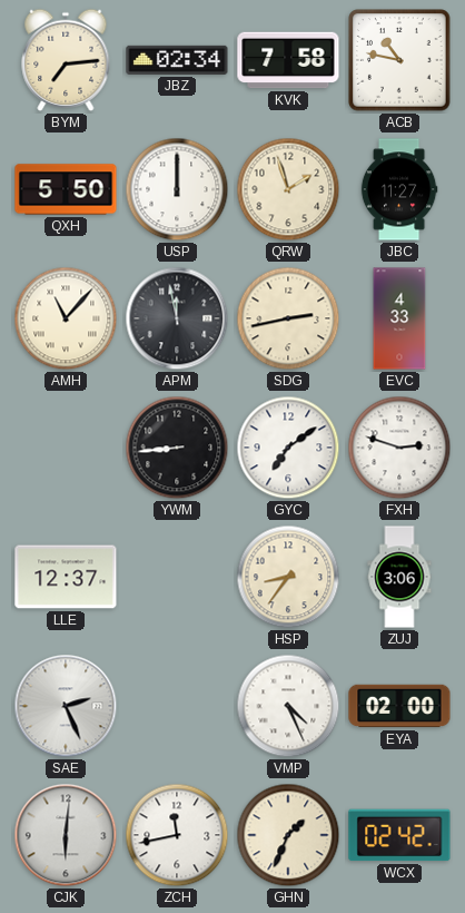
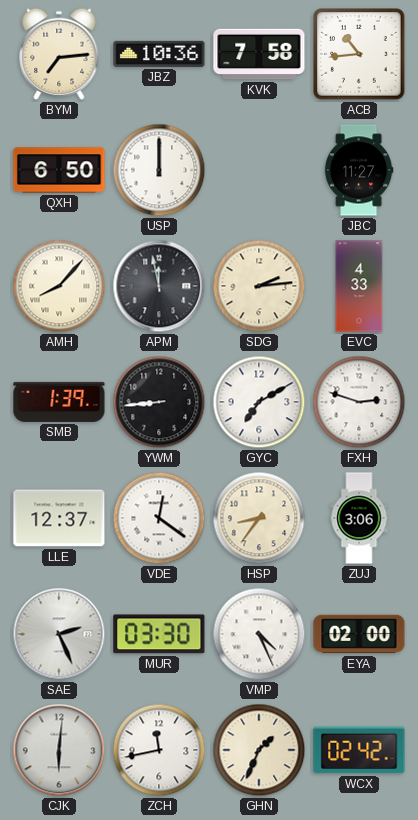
JBZ: 02:34 -> 10:36 (159, 54)
ACB: 10:47 -> 10:44 (359, 54)
QXH: 5:50 -> 6:50 (59, 170)
QRW: 1:57 -> none (288, 189)
AMH: 11:07 -> 8:07 (59, 286)
SDG: 2:43 -> 2:14 (259, 286)
SMB: none -> 1:39 (59, 402)
GYC: 7:09 -> 7:10 (259, 402)
VDE: none -> 12:21 (159, 518)
MUR: none -> 03:30 (159, 634)
